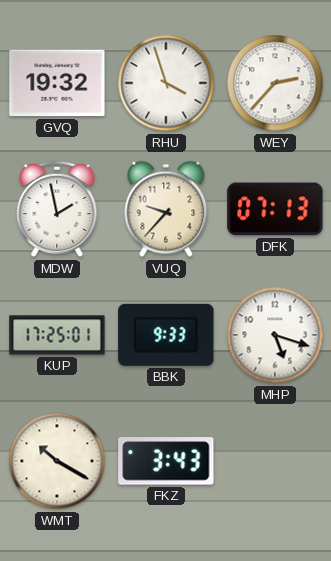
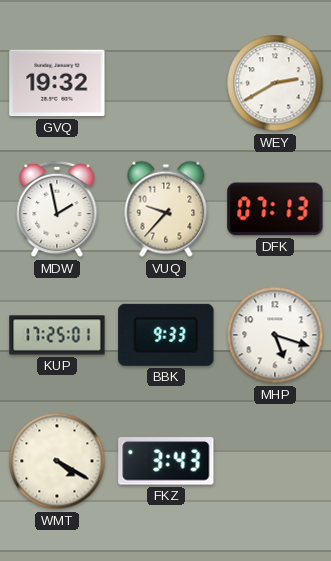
RHU: 3:57 -> none (166, 83)
WEY: 2:37 -> 2:40 (275, 83)
WMT: 10:20 -> 4:20 (57, 461)
